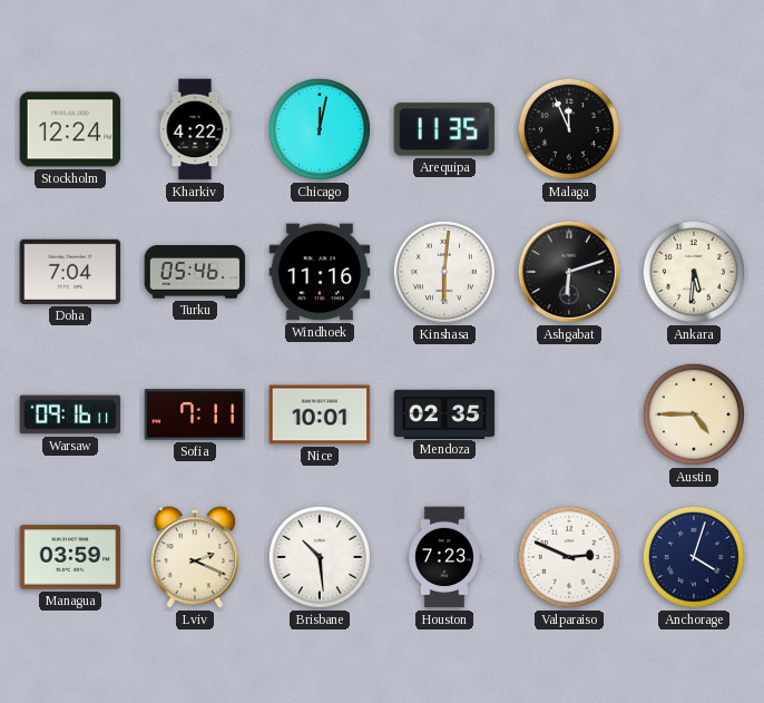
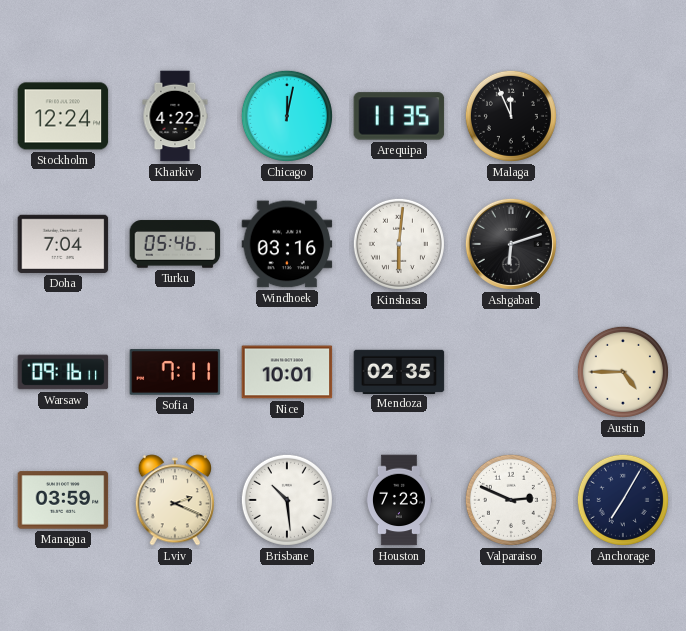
Windhoek: 11:16 -> 03:16 (287, 244)
Ankara: 5:31 -> none (694, 272)
Anchorage: 4:03 -> 7:05 (623, 500)
